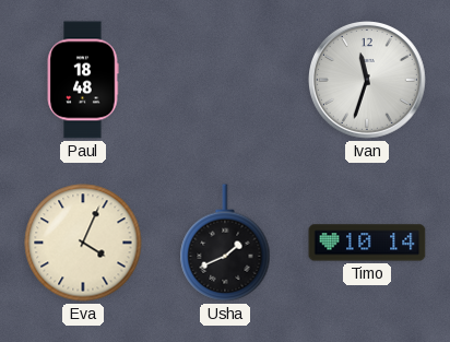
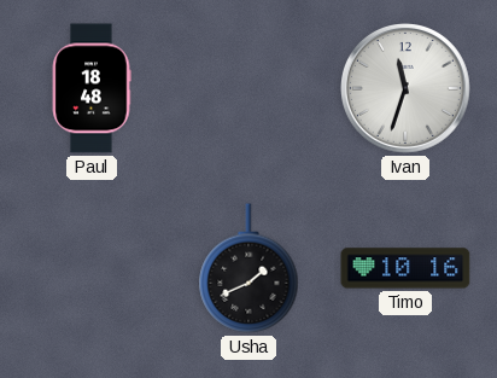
Eva: 4:04 -> none (83, 243)
Timo: 10:14 -> 10:16 (405, 268)
